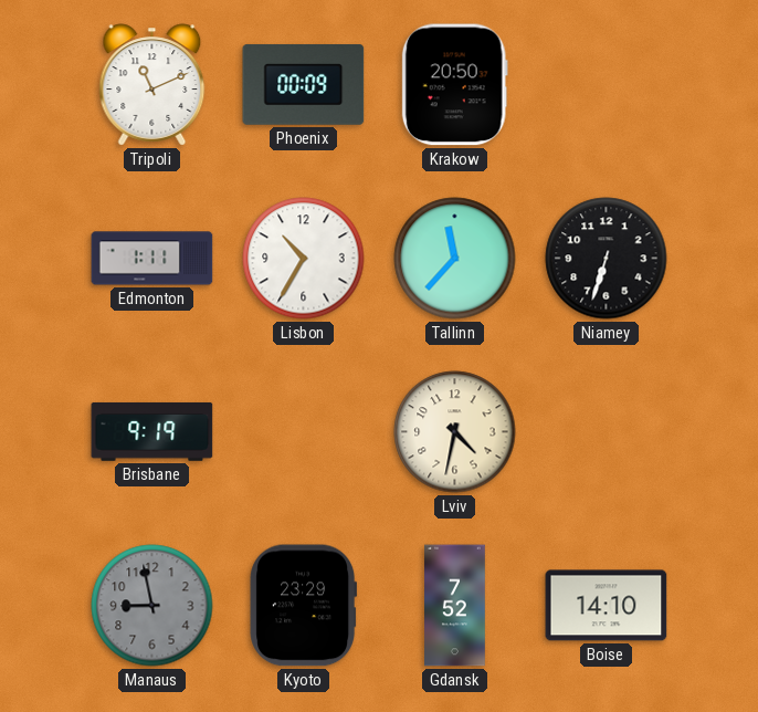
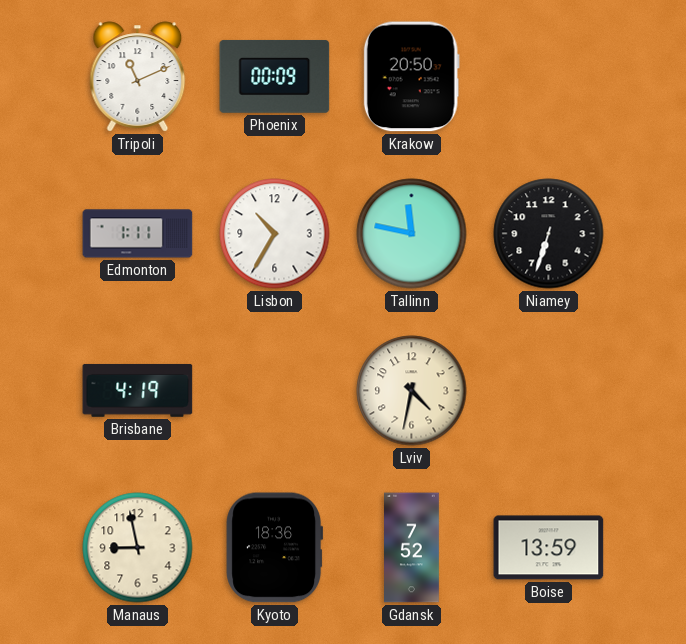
Tallinn: 11:37 -> 11:47 (412, 234)
Brisbane: 9:19 -> 4:19 (138, 390)
Manaus dial: grey -> cream (138, 548)
Kyoto: 23:29 -> 18:36 (275, 548)
Boise: 14:10 -> 13:59 (549, 548)
